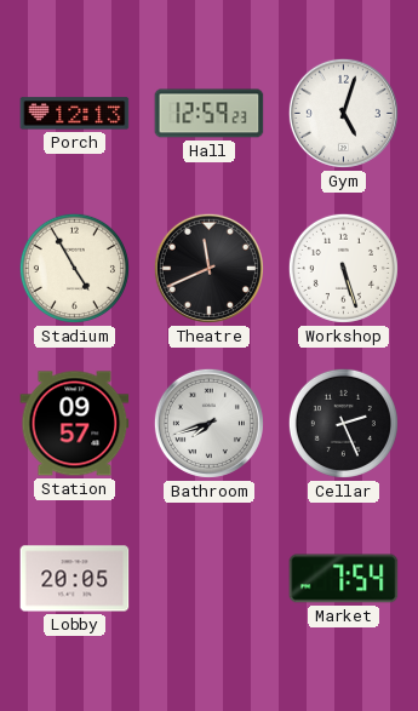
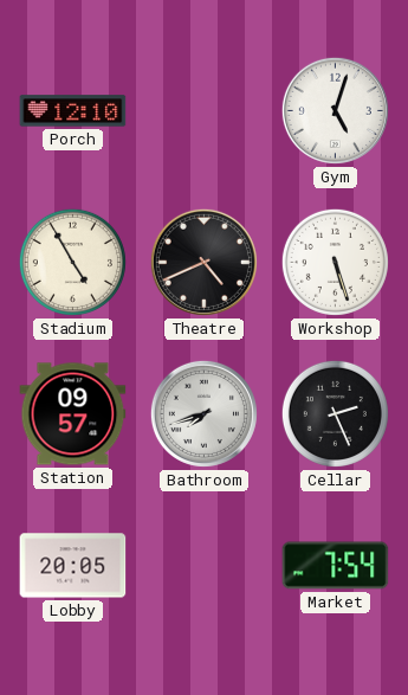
Porch: 12:13 -> 12:10 (73, 111)
Hall: 12:59 -> none (210, 114)
Theatre: 11:41 -> 4:41 (203, 262)
